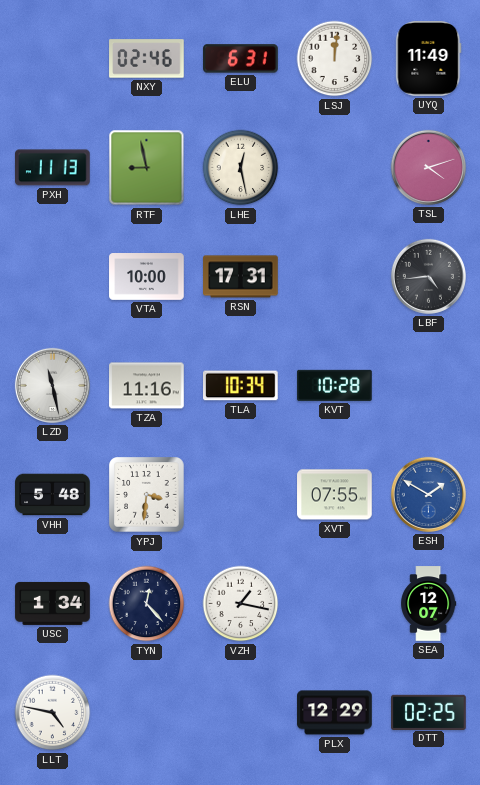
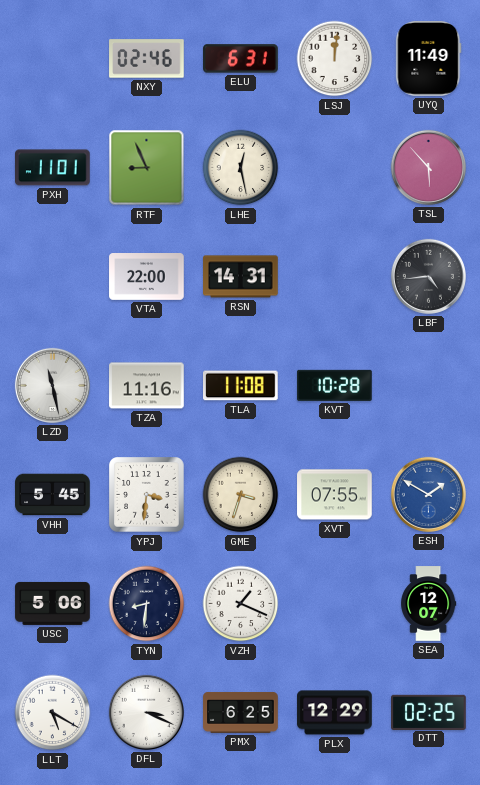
PXH: 11:13 -> 11:01 (53, 168)
RTF: 8:58 -> 8:56 (147, 168)
TSL: 4:12 -> 5:53 (428, 167)
VTA: 10:00 -> 22:00 (147, 277)
RSN: 17:31 -> 14:31 (241, 277)
TLA: 10:34 -> 11:08 (241, 386)
VHH: 5:48 -> 5:45 (53, 495)
GME: none -> 3:33 (241, 495)
USC: 1:34 -> 5:06 (53, 603)
TYN: 12:23 -> 8:31 (147, 604)
VZH: 1:17 -> 1:19 (241, 604)
LLT: 4:47 -> 5:20 (53, 713)
DFL: none -> 3:19 (146, 712)
PMX: none -> 6:25 (241, 712)
